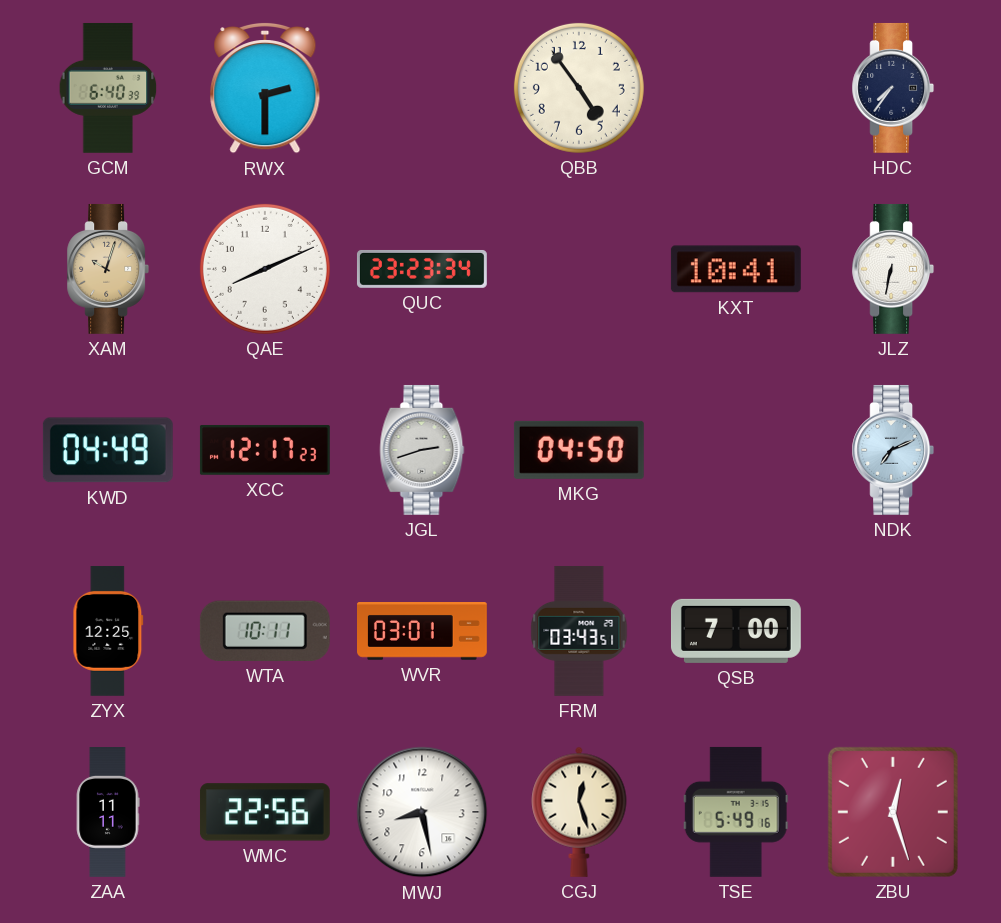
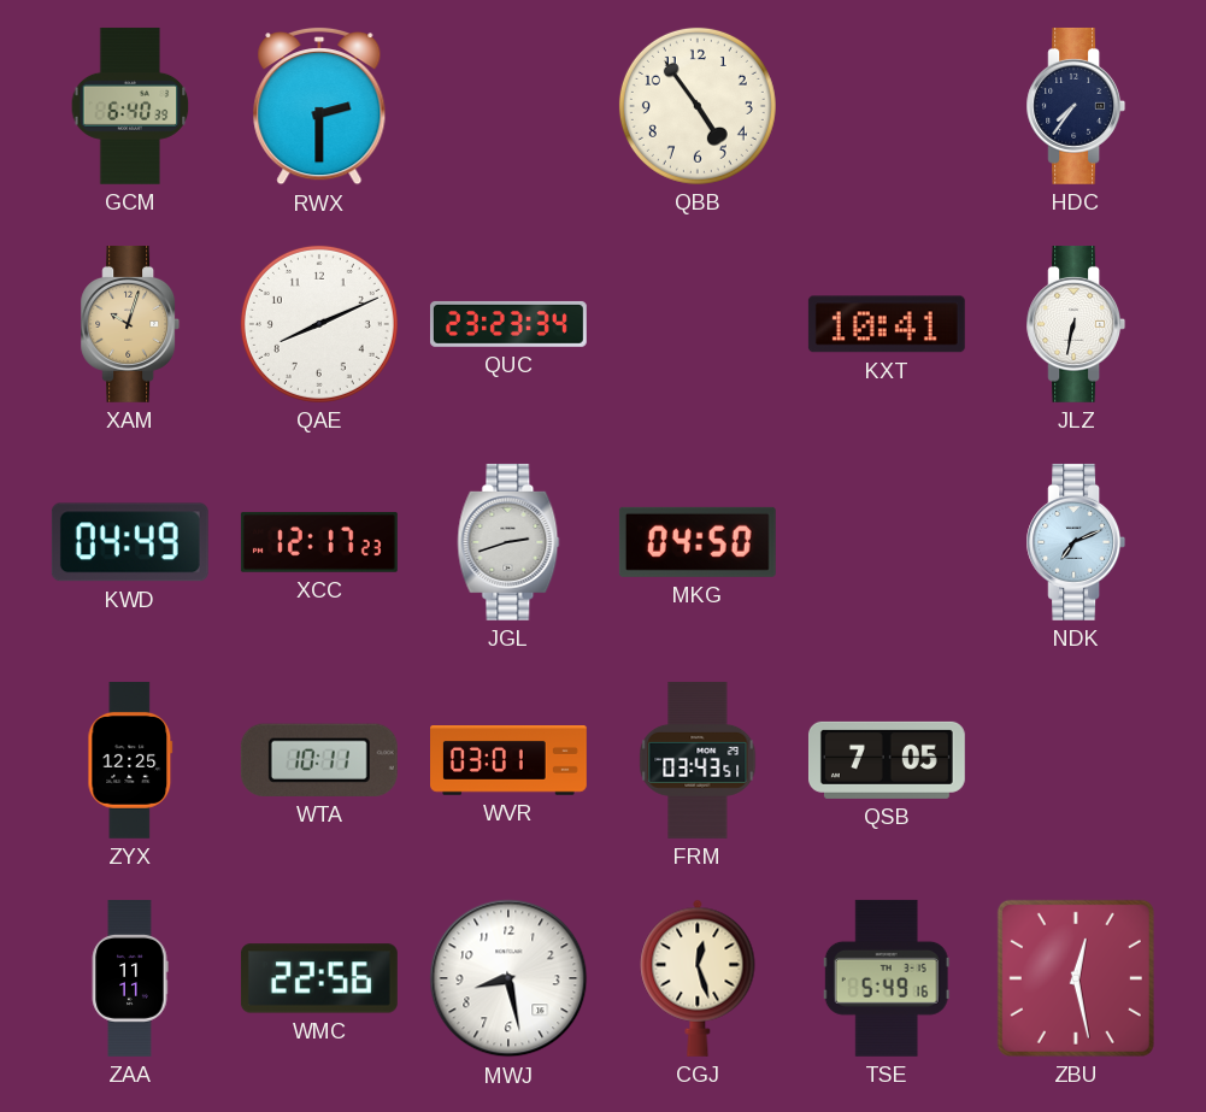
QSB: 7:00 -> 7:05 (887, 760)
ZBU: 12:27 -> 12:28 (1076, 978)
